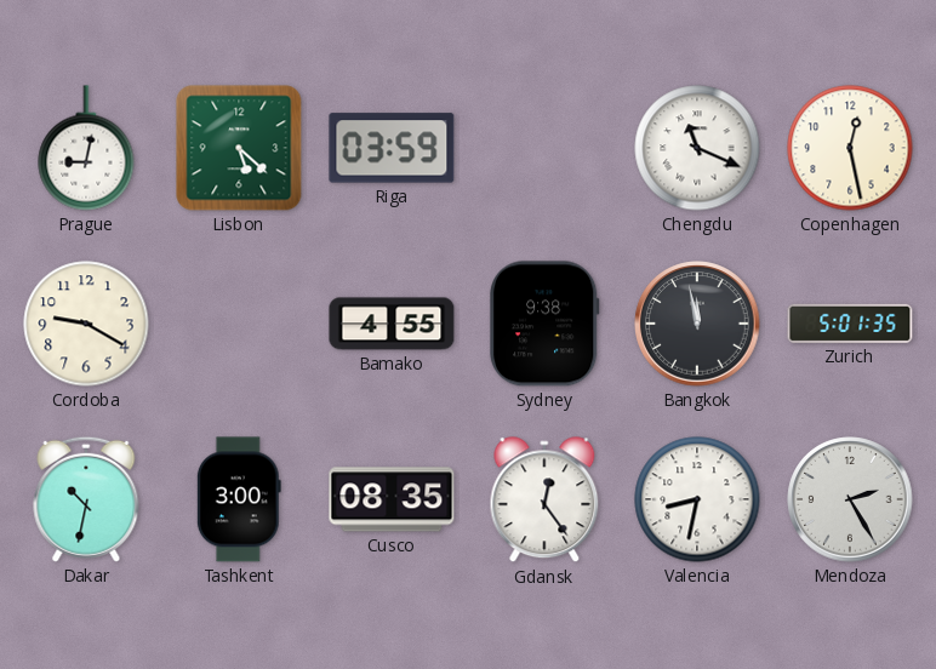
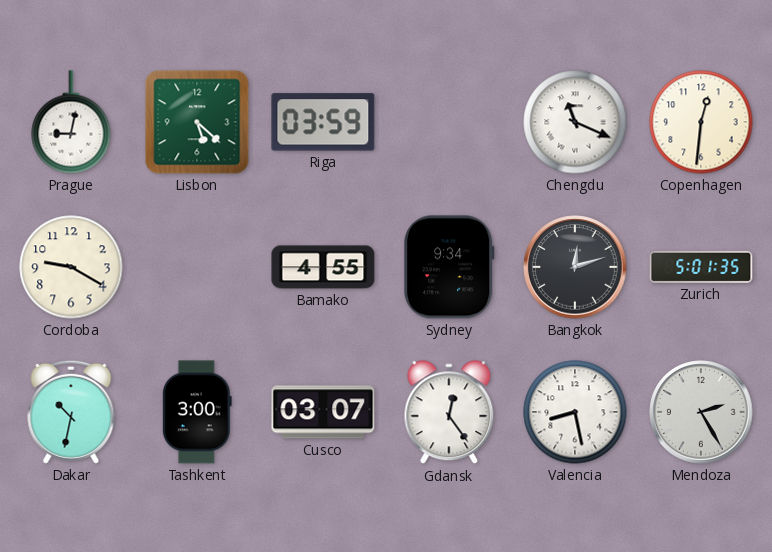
Copenhagen: 12:28 -> 12:31 (701, 122)
Sydney: 9:38 -> 9:34 (449, 267)
Bangkok: 11:58 -> 12:12 (575, 267)
Cusco: 08:35 -> 03:07 (323, 412)
Valencia: 8:32 -> 8:28 (575, 412)
